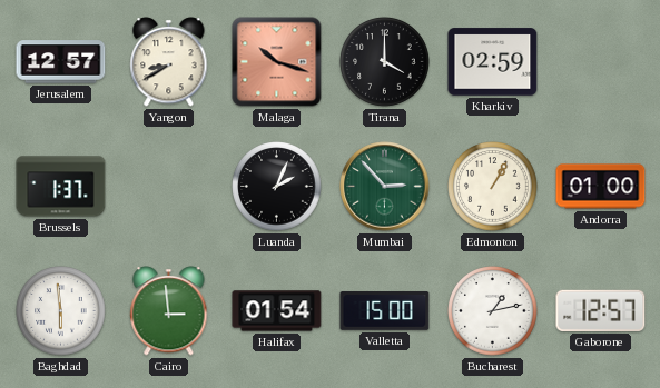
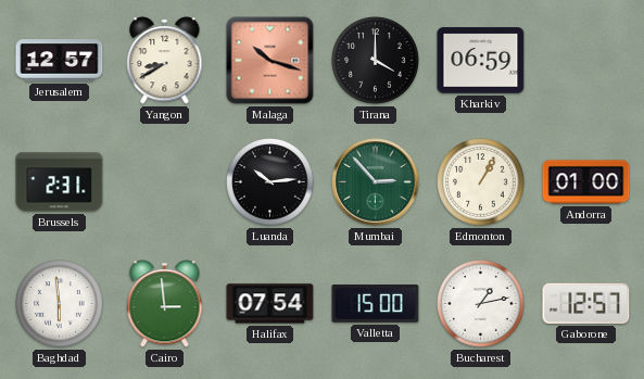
Kharkiv: 02:59 -> 06:59 (481, 61)
Brussels: 1:37 -> 2:31 (60, 182)
Luanda: 2:04 -> 10:14 (270, 182)
Halifax: 01:54 -> 07:54 (270, 304)
